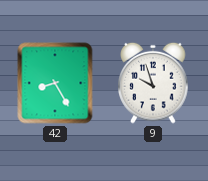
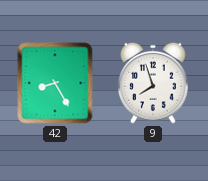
9: 9:57 -> 7:57 (153, 83)
